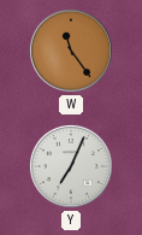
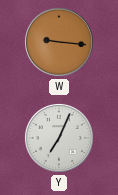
W: 11:24 -> 9:16 (59, 42)
